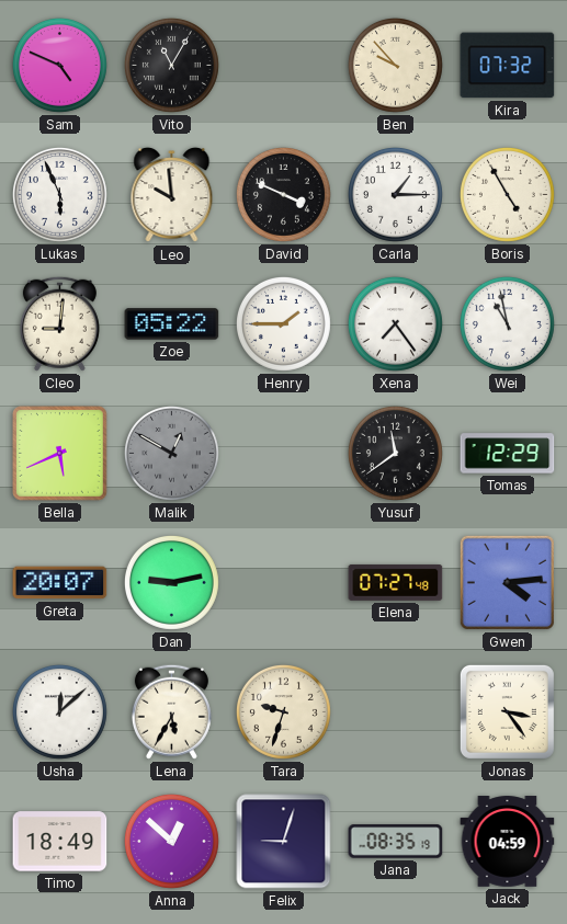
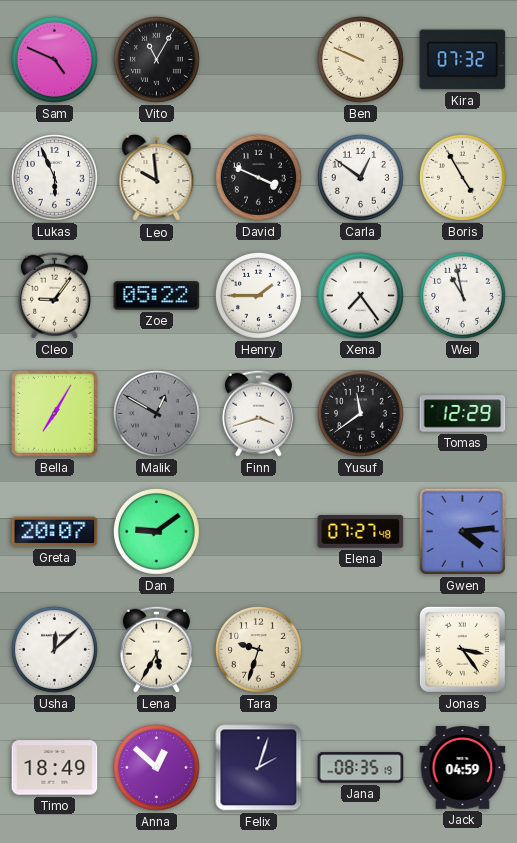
Ben: 9:53 -> 9:49 (360, 59)
Carla: 1:15 -> 12:51 (360, 177)
Cleo: 9:01 -> 9:06 (54, 295)
Bella: 5:41 -> 7:05 (55, 414)
Finn: none -> 3:42 (258, 413)
Dan: 9:13 -> 9:09 (156, 531)
Felix: 9:03 -> 2:03 (259, 768)
